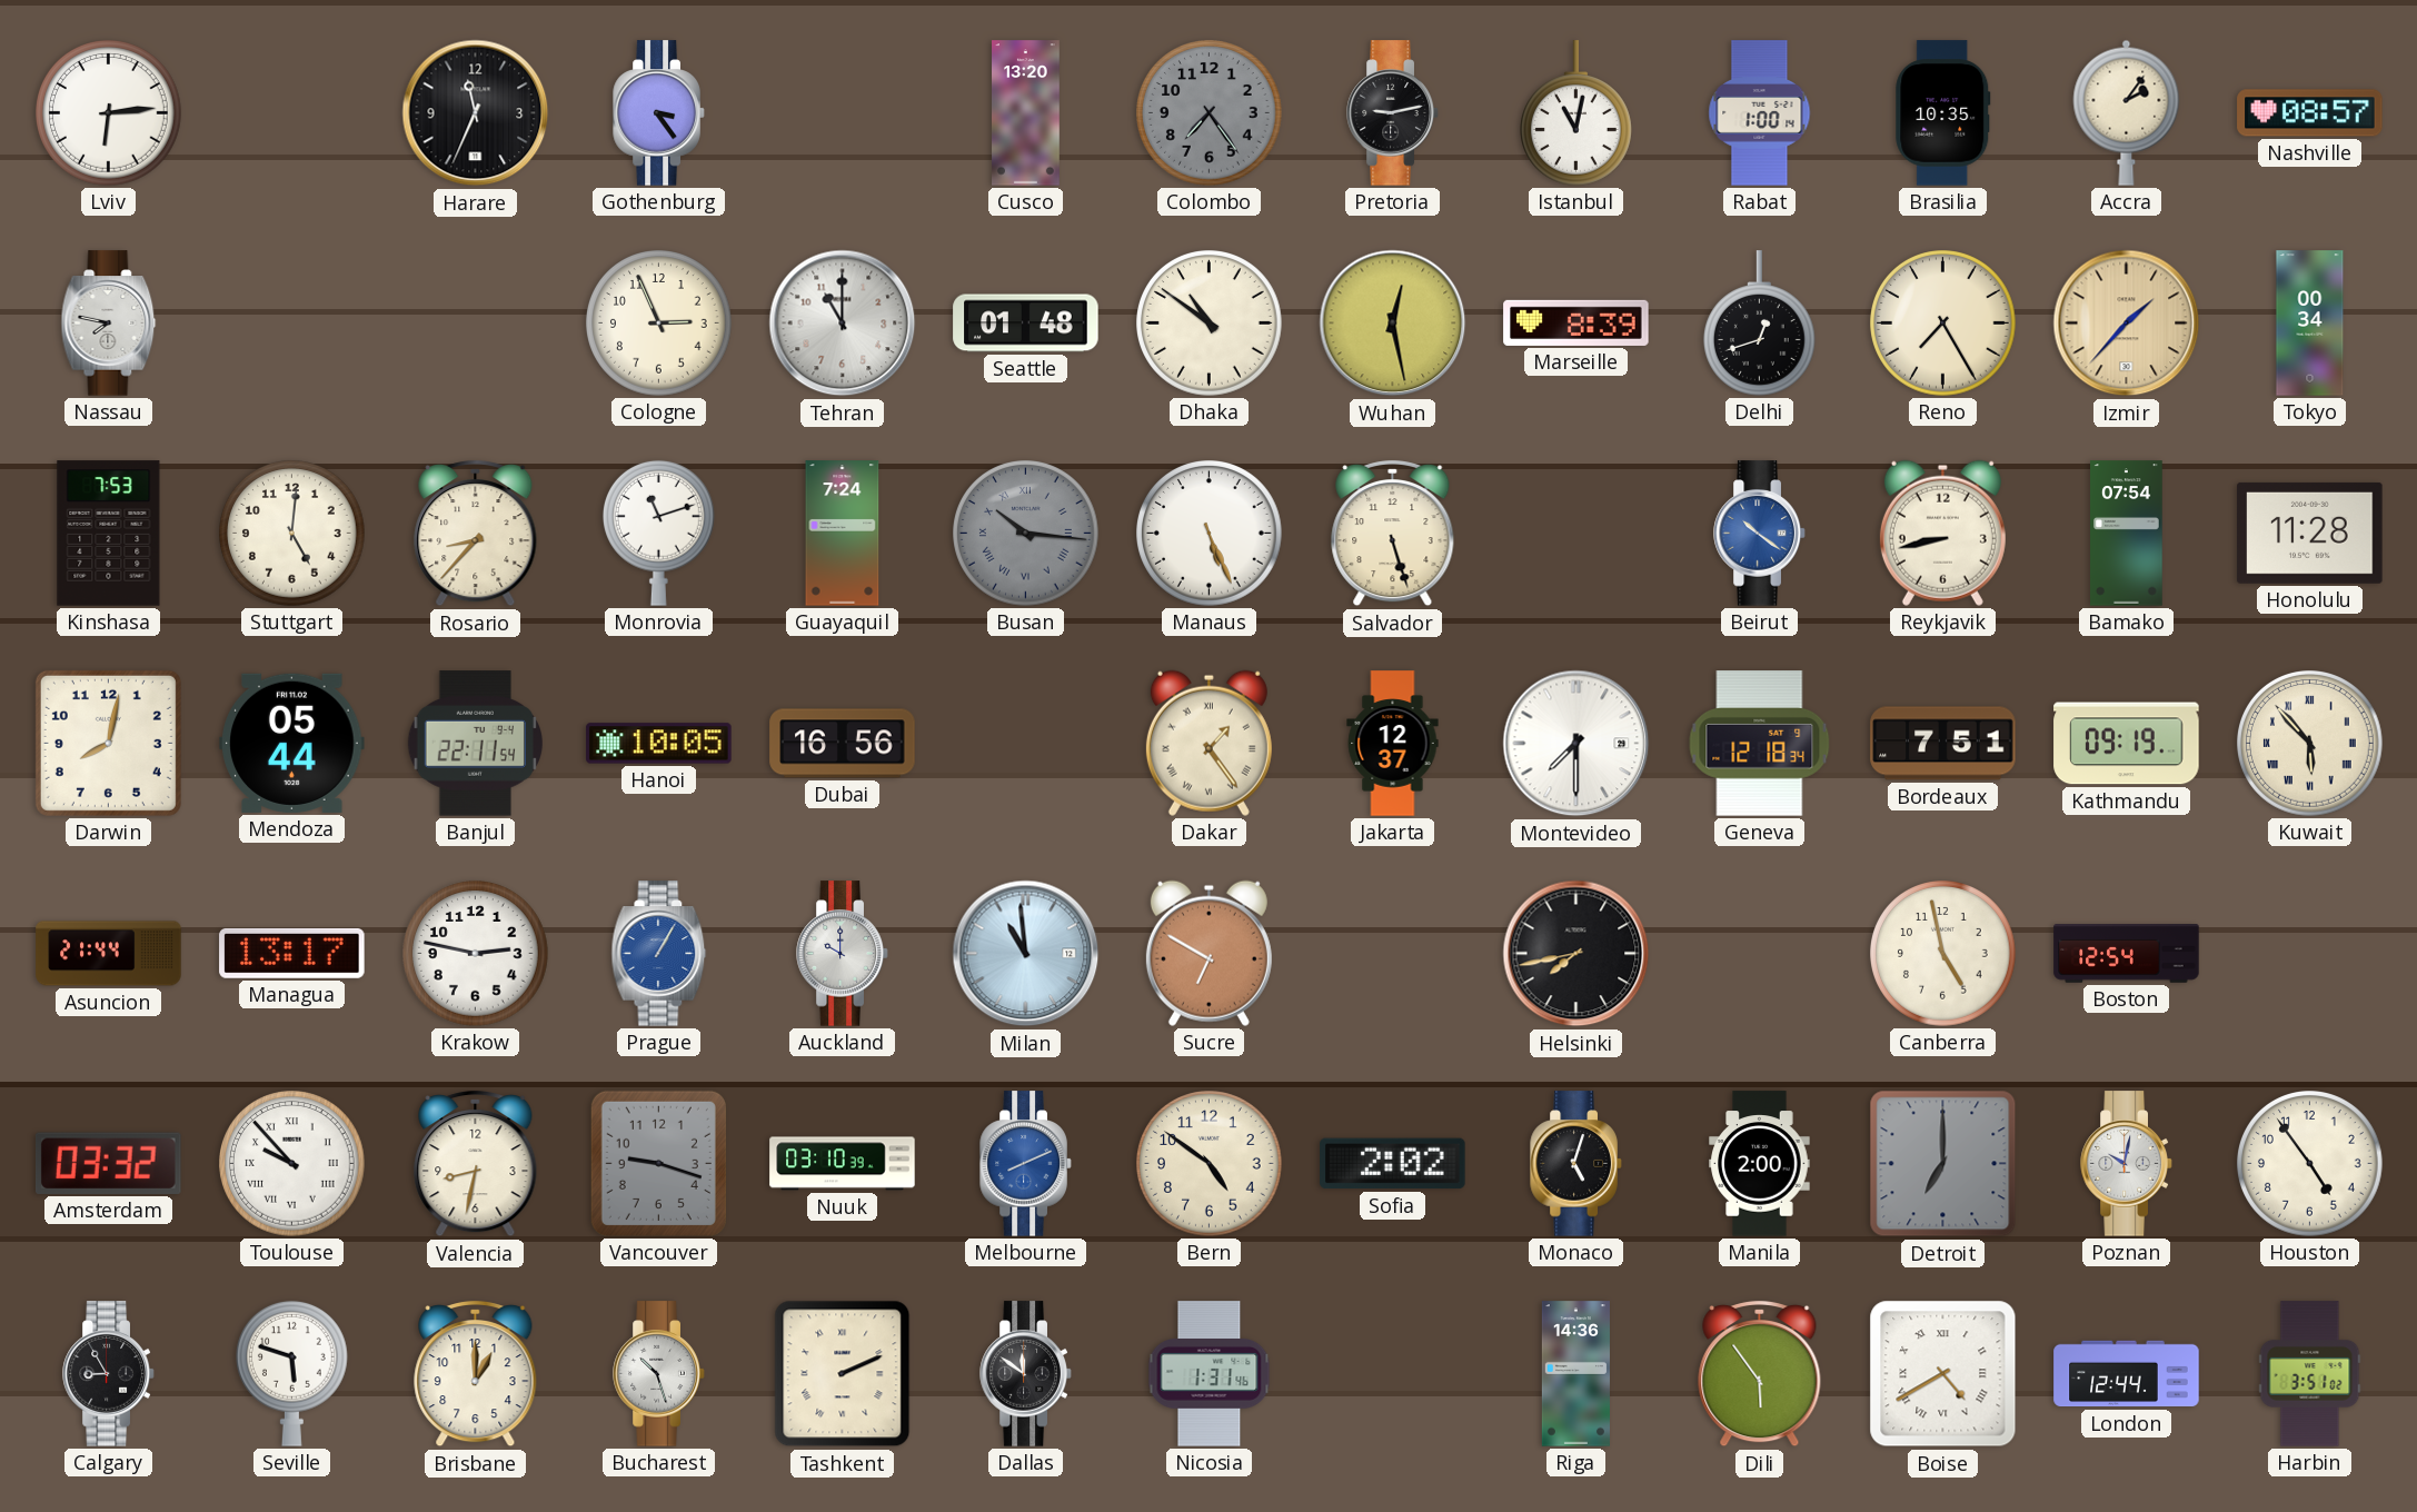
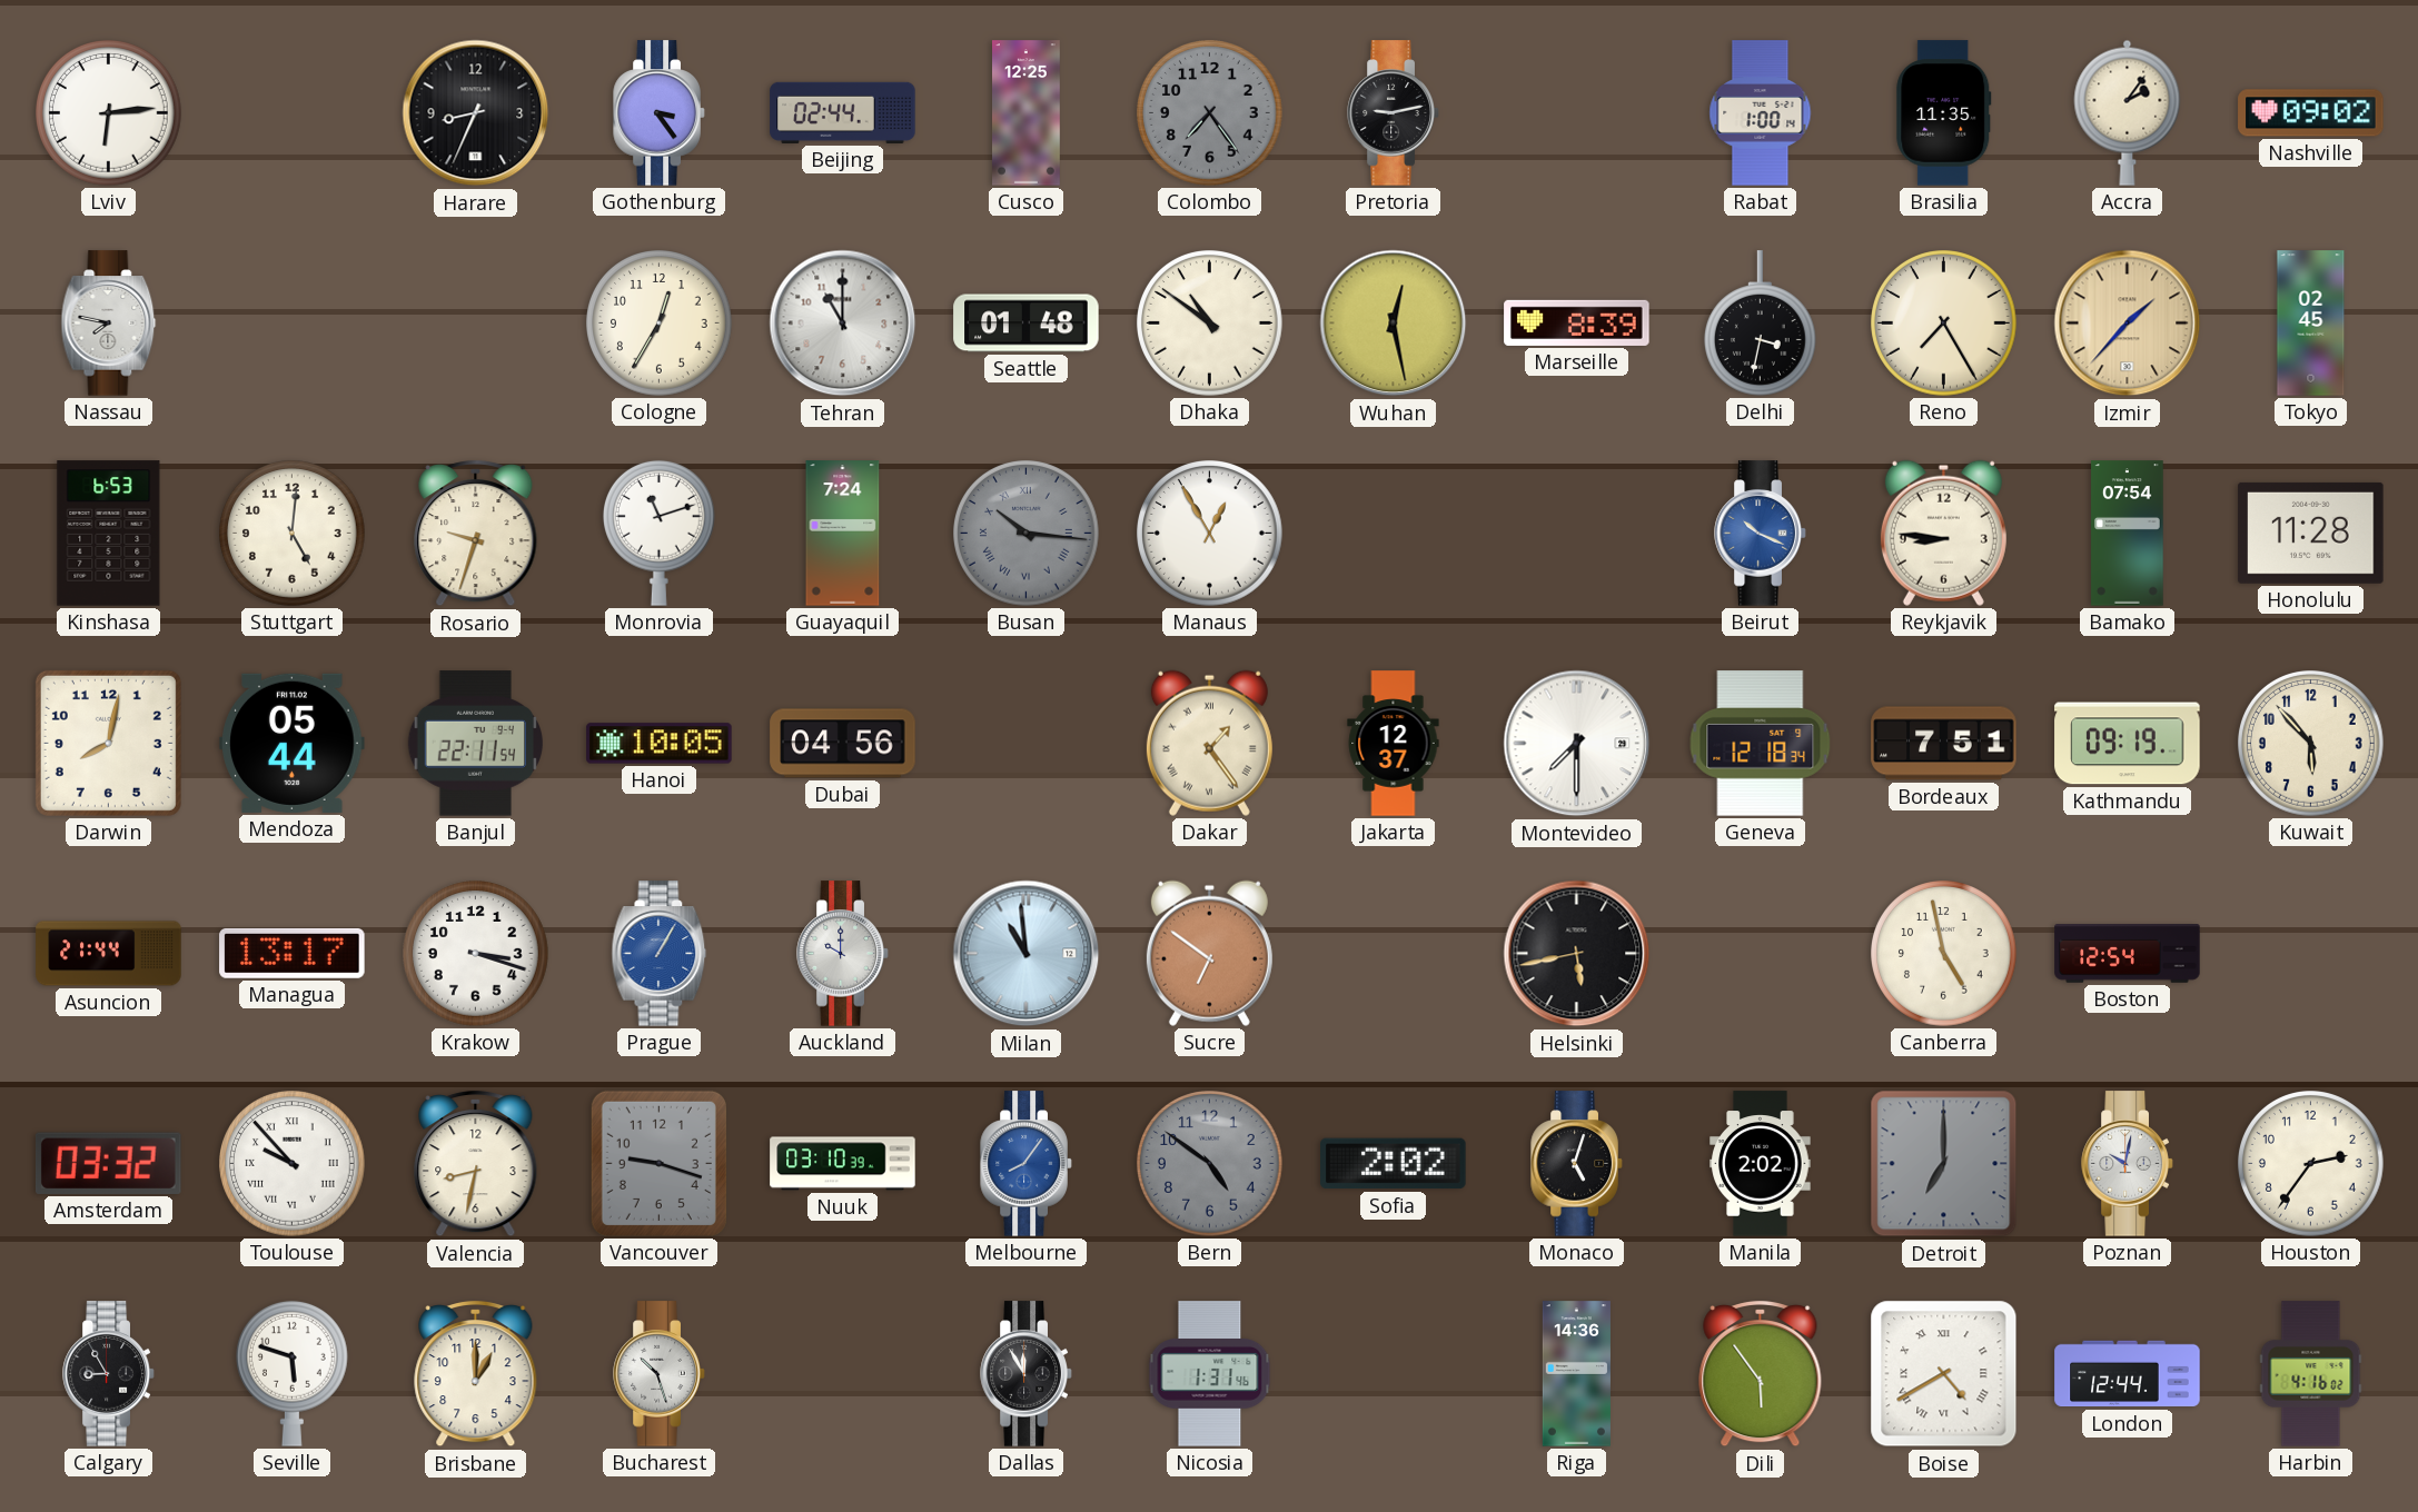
Harare: 11:34 -> 8:34 (476, 113)
Beijing: none -> 02:44 (843, 112)
Cusco: 13:20 -> 12:25 (1027, 113)
Istanbul: 11:02 -> none (1575, 113)
Brasilia: 10:35 -> 11:35 (1944, 113)
Nashville: 08:57 -> 09:02 (2311, 113)
Cologne: 2:56 -> 12:35 (660, 324)
Delhi: 12:42 -> 3:32 (1760, 324)
Tokyo: 00:34 -> 02:45 (2311, 324)
Kinshasa: 7:53 -> 6:53 (109, 534)
Rosario: 8:37 -> 9:33 (476, 534)
Manaus: 5:26 -> 12:55 (1210, 534)
Salvador: 5:27 -> none (1393, 534)
Beirut: 10:21 -> 10:19 (1761, 534)
Reykjavik: 8:43 -> 8:46 (1943, 533)
Dubai: 16:56 -> 04:56 (843, 744)
Kuwait numerals: Roman -> Arabic (2311, 744)
Krakow: 2:47 -> 3:18 (476, 954)
Sucre: 6:50 -> 6:51 (1209, 953)
Helsinki: 7:43 -> 5:43 (1577, 954)
Melbourne: 8:11 -> 8:06 (1027, 1164)
Bern dial: cream -> grey (1210, 1164)
Manila: 2:00 -> 2:02 (1761, 1164)
Houston: 4:54 -> 2:36 (2311, 1164)
Tashkent: 2:11 -> none (843, 1374)
Dallas: 11:51 -> 11:55 (1027, 1374)
Harbin: 3:51 -> 4:16 (2311, 1374)
